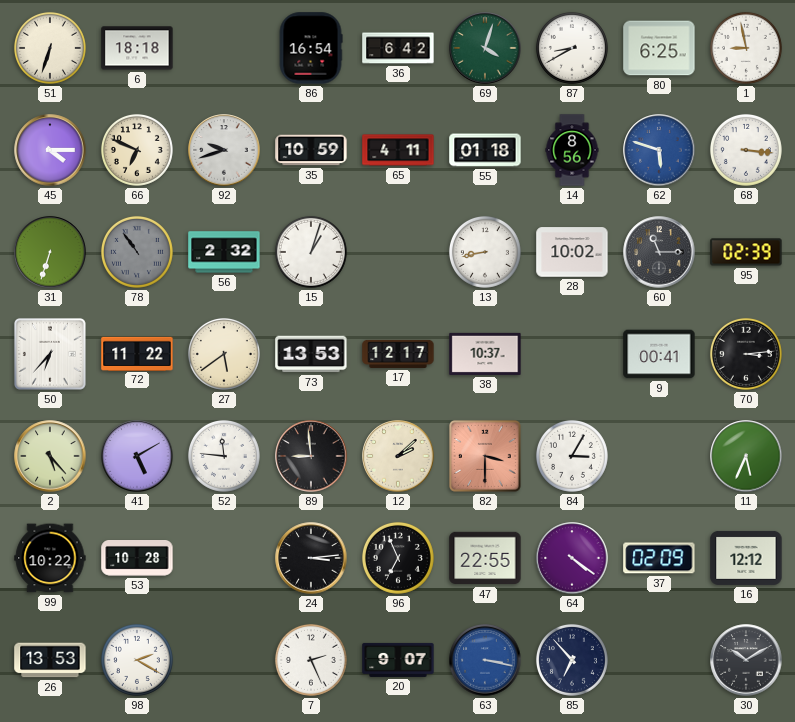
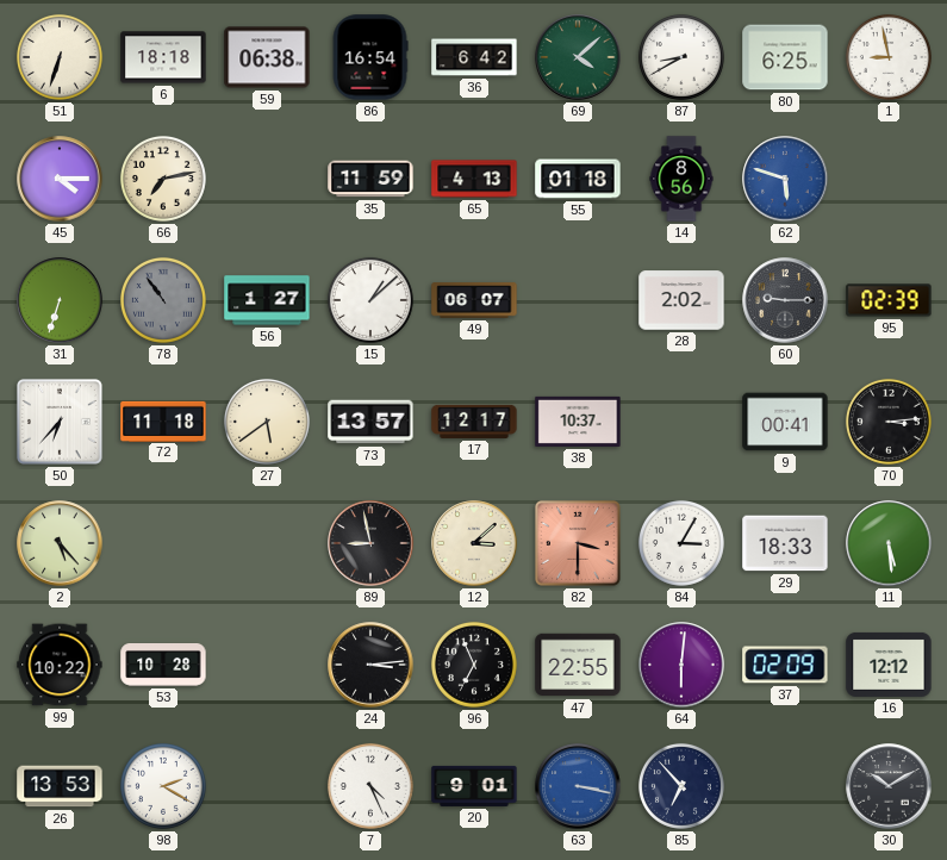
59: none -> 06:38 (267, 57)
69: 4:03 -> 4:08 (578, 57)
66: 6:49 -> 7:13 (163, 179)
92: 9:42 -> none (224, 150)
35: 10:59 -> 11:59 (370, 179)
65: 4:11 -> 4:13 (474, 179)
68: 3:16 -> none (746, 150)
56: 2:32 -> 1:27 (267, 300)
15: 1:03 -> 1:08 (370, 300)
49: none -> 06:07 (474, 300)
13: 8:43 -> none (485, 252)
28: 10:02 -> 2:02 (681, 300)
60: 11:15 -> 9:15 (785, 300)
72: 11:22 -> 11:18 (163, 420)
73: 13:53 -> 13:57 (370, 422)
41: 5:10 -> none (137, 456)
52: 11:46 -> none (224, 456)
89: 8:59 -> 8:58 (370, 543)
12: 2:08 -> 3:08 (474, 543)
29: none -> 18:33 (785, 543)
11: 5:34 -> 5:29 (889, 543)
64: 4:21 -> 6:01 (681, 665)
7: 2:26 -> 4:26 (370, 786)
20: 9:07 -> 9:01 (474, 786)
